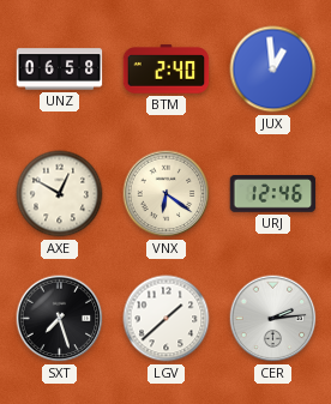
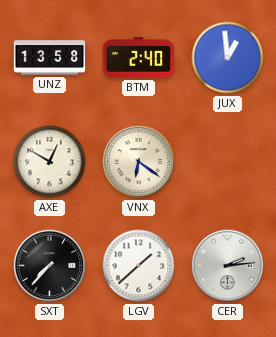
UNZ: 06:58 -> 13:58 (50, 58)
URJ: 12:46 -> none (273, 194)
SXT: 7:27 -> 7:37 (50, 266)
